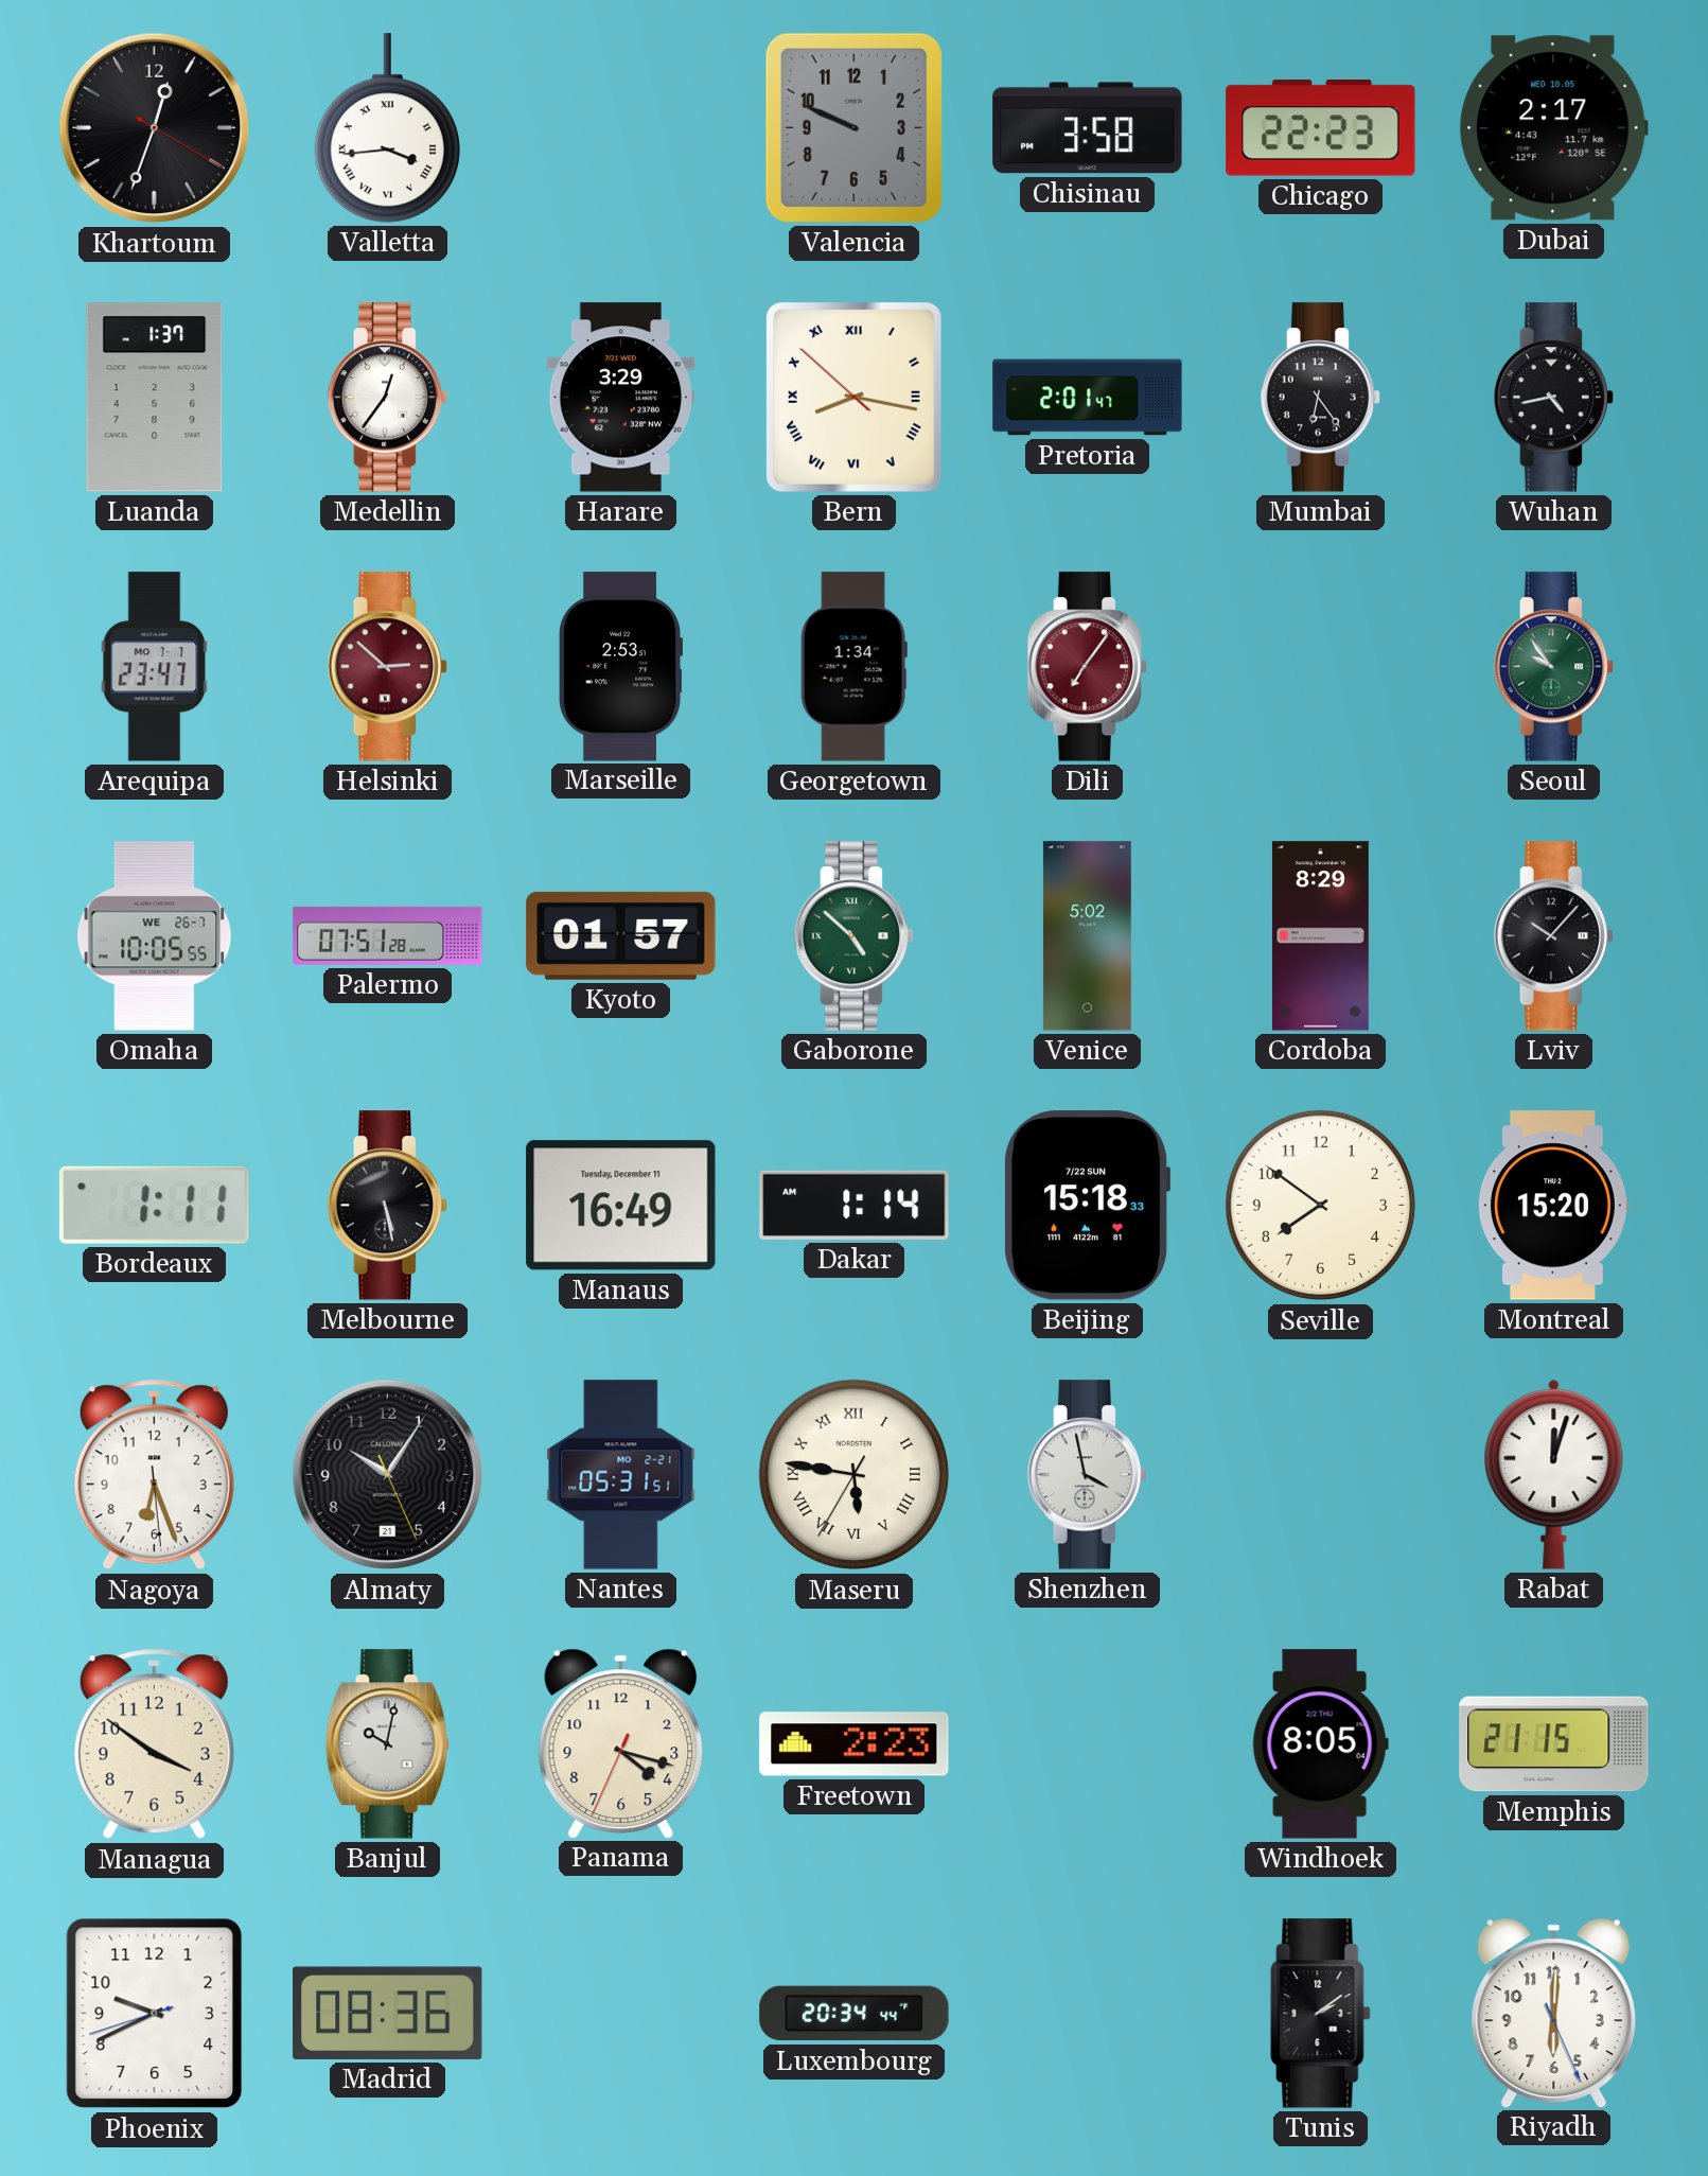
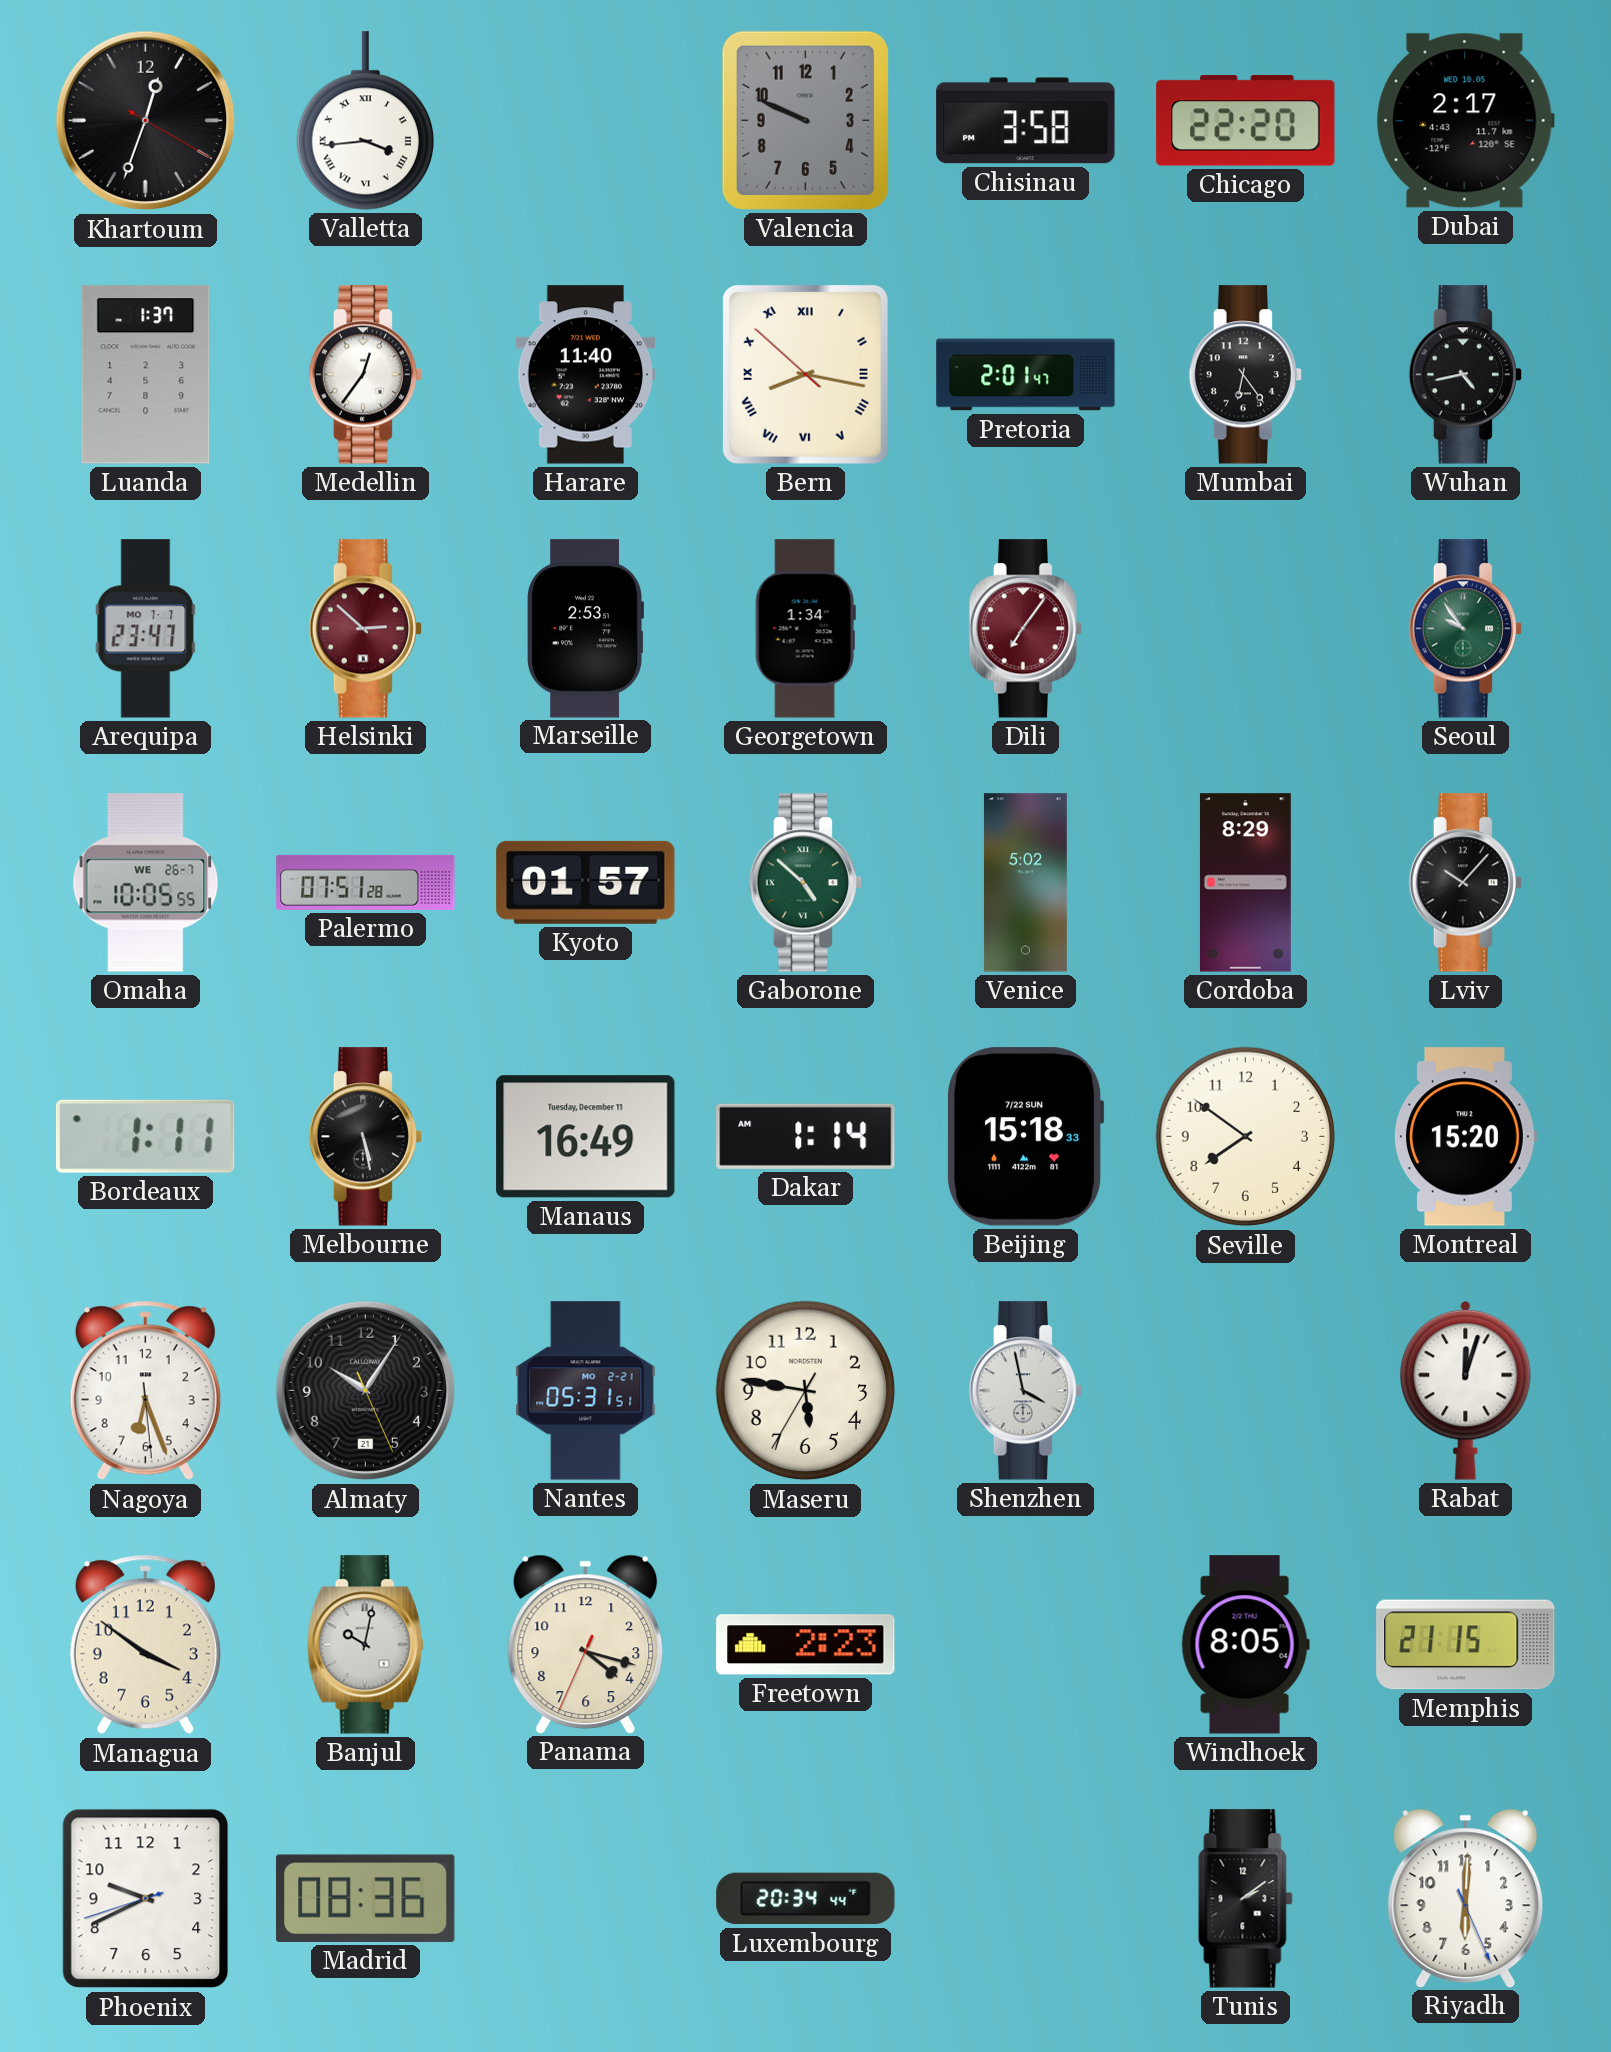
Chicago: 22:23 -> 22:20 (1246, 121)
Harare: 3:29 -> 11:40 (586, 375)
Maseru numerals: Roman -> Arabic (806, 1391)
